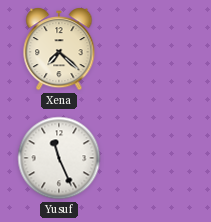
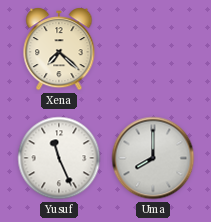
Uma: none -> 8:00 (153, 158)
